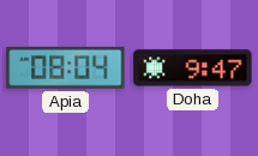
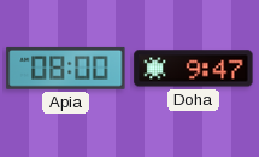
Apia: 08:04 -> 08:00 (66, 68)
